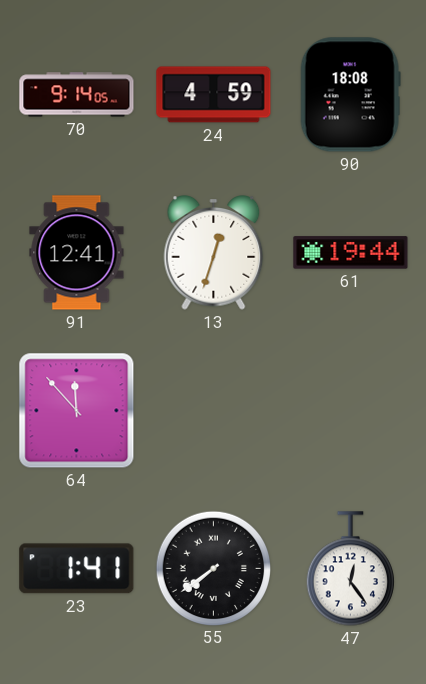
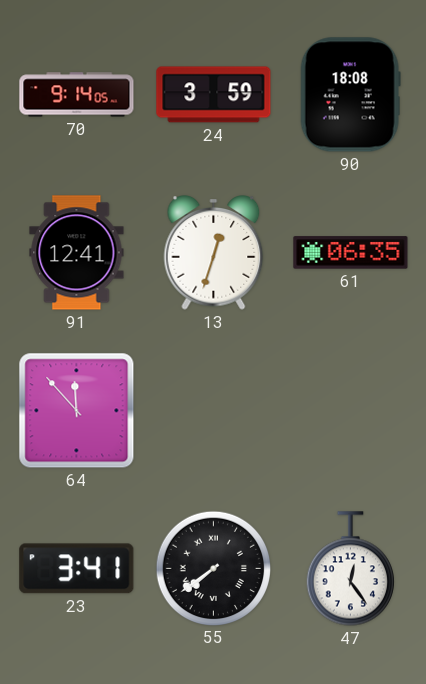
24: 4:59 -> 3:59 (214, 95)
61: 19:44 -> 06:35 (351, 253)
23: 1:41 -> 3:41 (77, 569)
